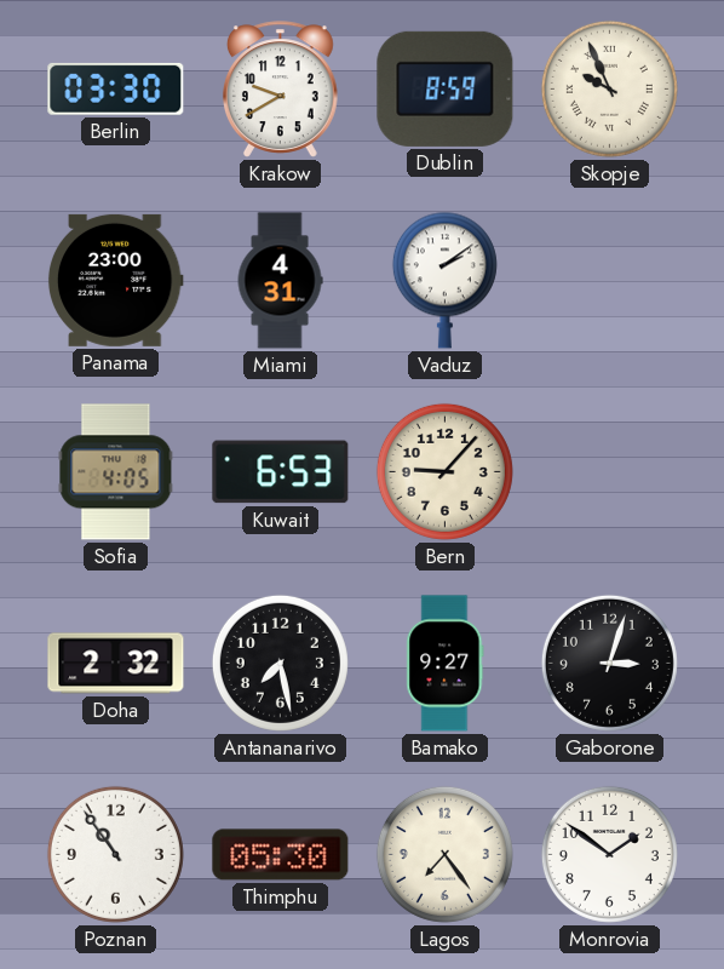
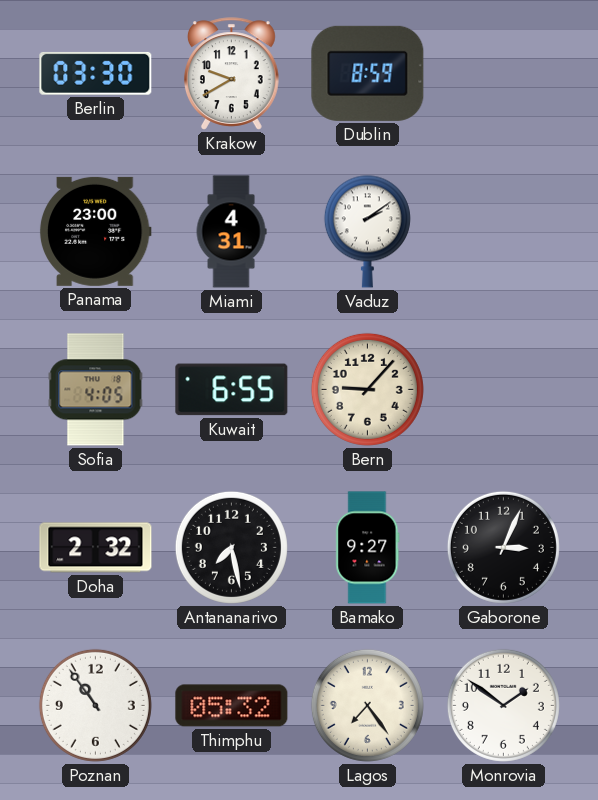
Skopje: 9:56 -> none (609, 88)
Kuwait: 6:53 -> 6:55 (232, 390)
Gaborone: 3:03 -> 3:04 (503, 547)
Thimphu: 05:30 -> 05:32 (232, 706)
